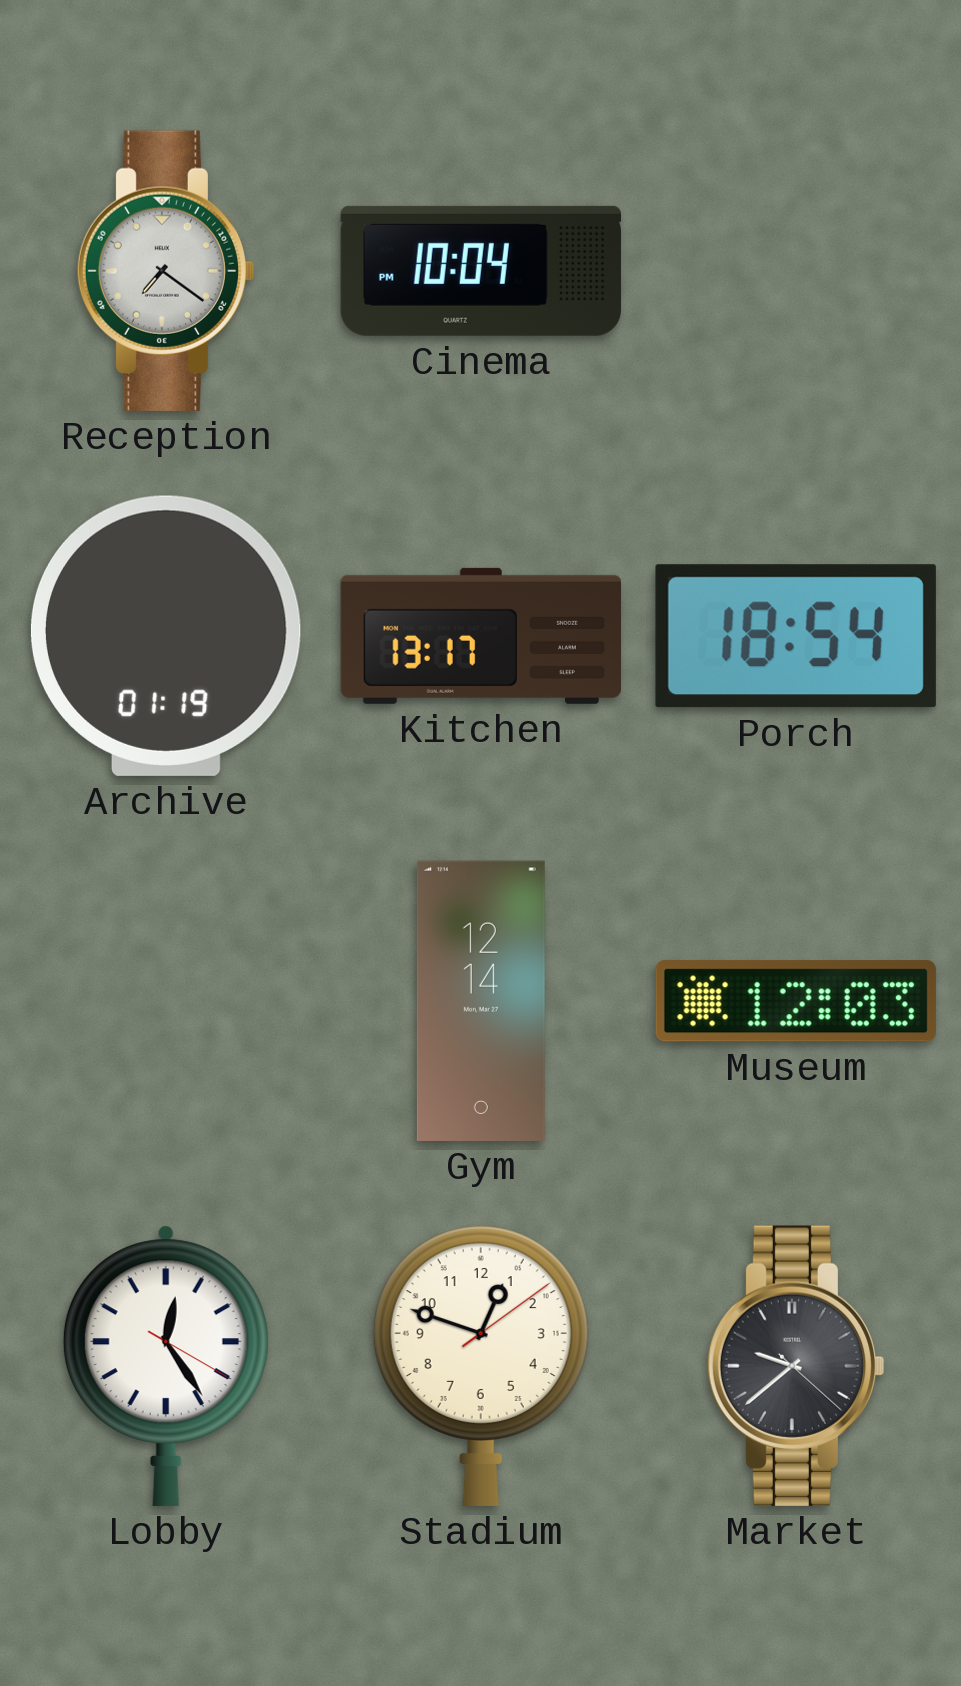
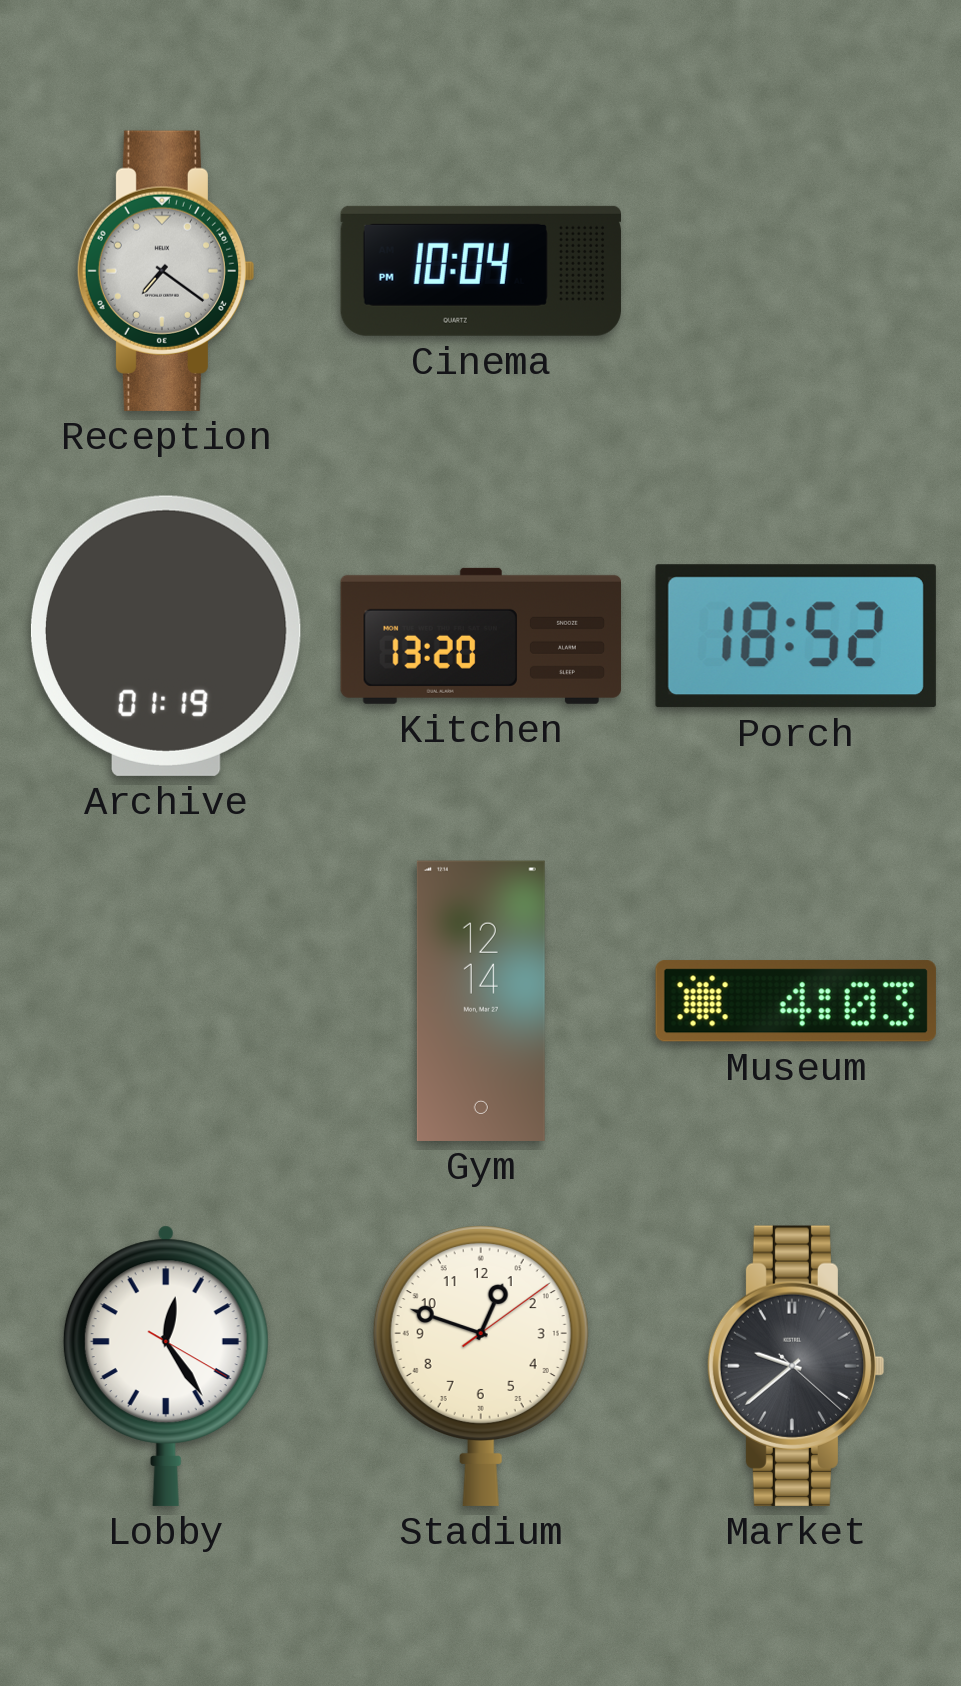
Kitchen: 13:17 -> 13:20 (480, 636)
Porch: 18:54 -> 18:52 (796, 636)
Museum: 12:03 -> 4:03 (796, 1001)
